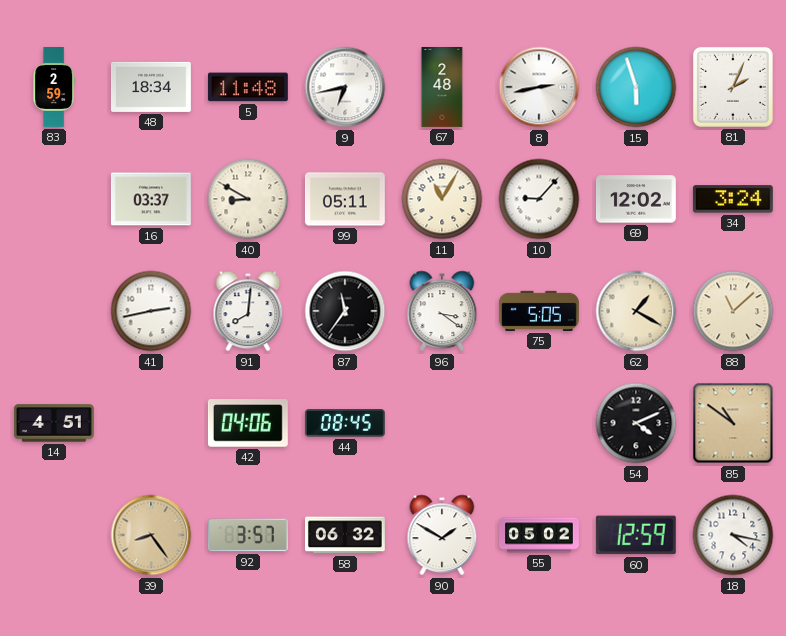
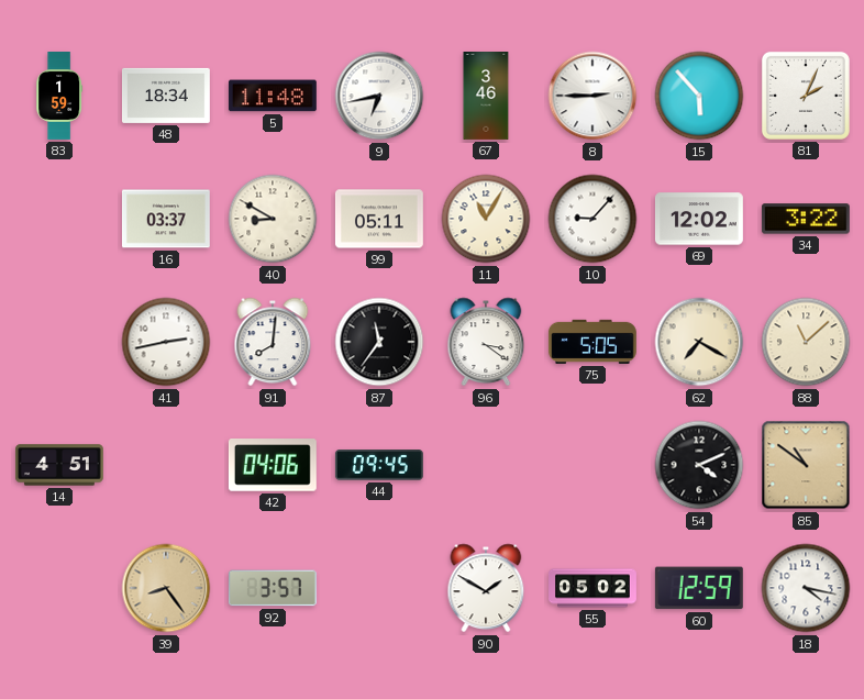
83: 2:59 -> 1:59 (59, 97)
67: 2:48 -> 3:46 (486, 97)
8: 2:43 -> 2:45 (592, 96)
15: 5:57 -> 5:53 (699, 96)
34: 3:24 -> 3:22 (806, 219)
62: 1:20 -> 7:20 (699, 342)
44: 08:45 -> 09:45 (379, 465)
58: 06:32 -> none (346, 535)
